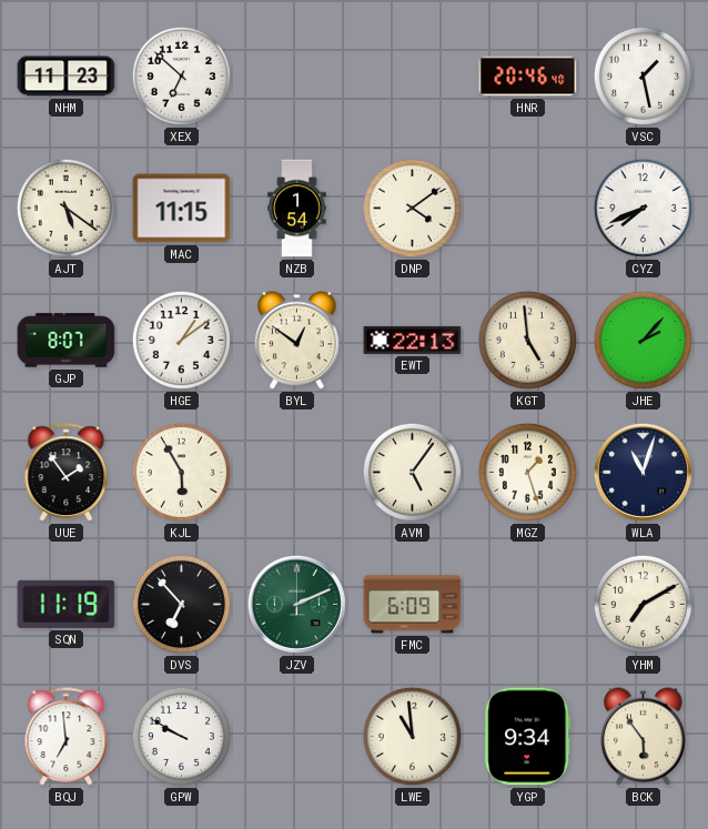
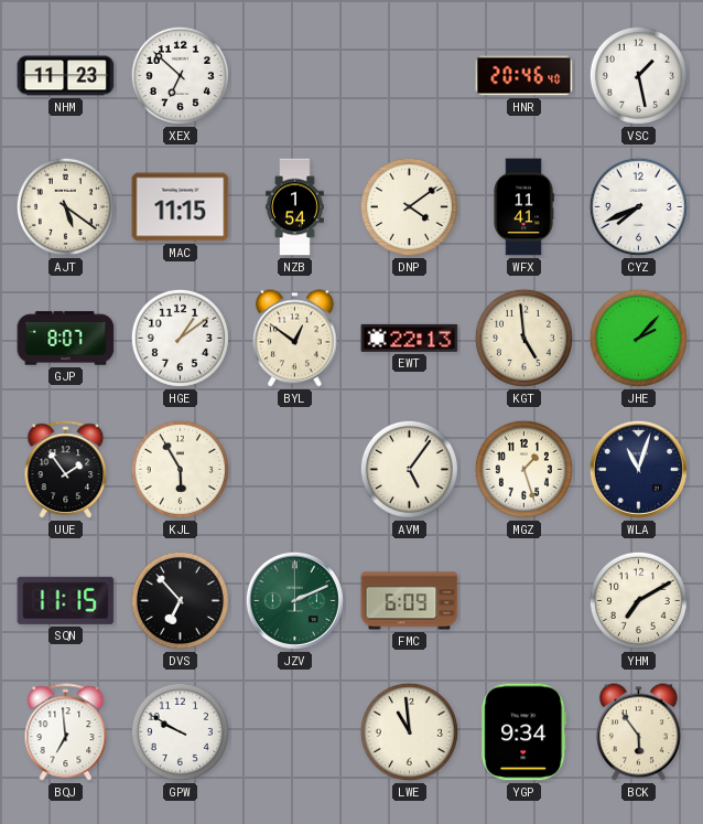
WFX: none -> 11:41 (523, 207)
SQN: 11:19 -> 11:15 (66, 600)
